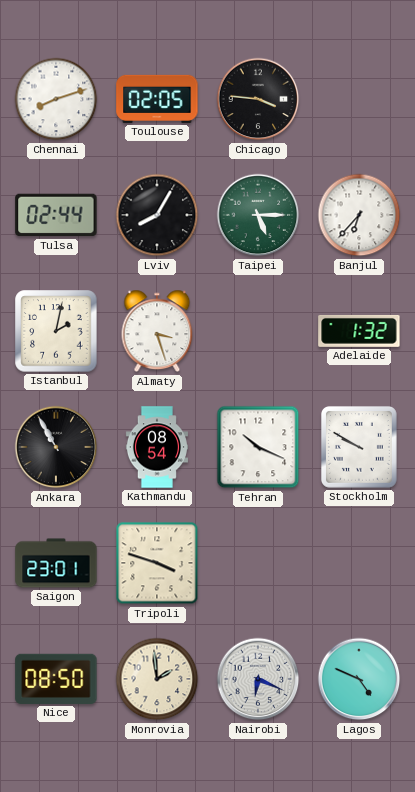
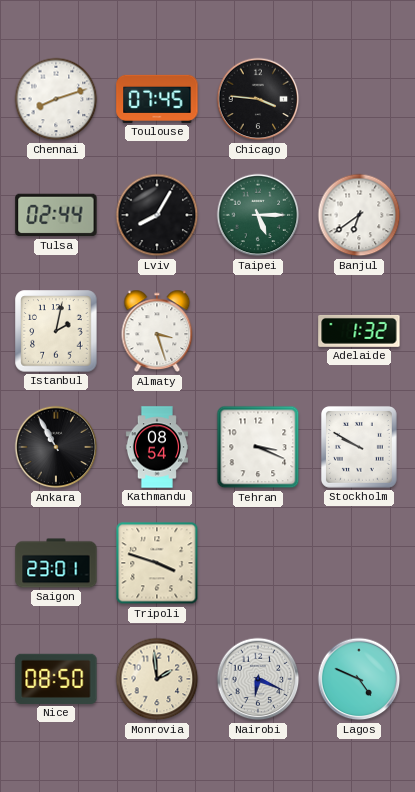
Toulouse: 02:05 -> 07:45 (157, 99)
Banjul: 6:37 -> 6:39 (359, 215)
Tehran: 10:19 -> 3:19 (258, 447)
